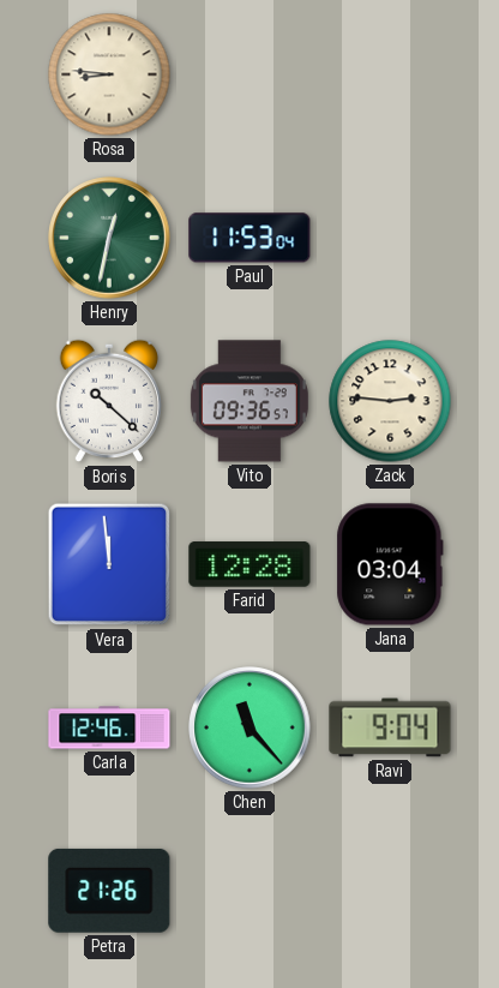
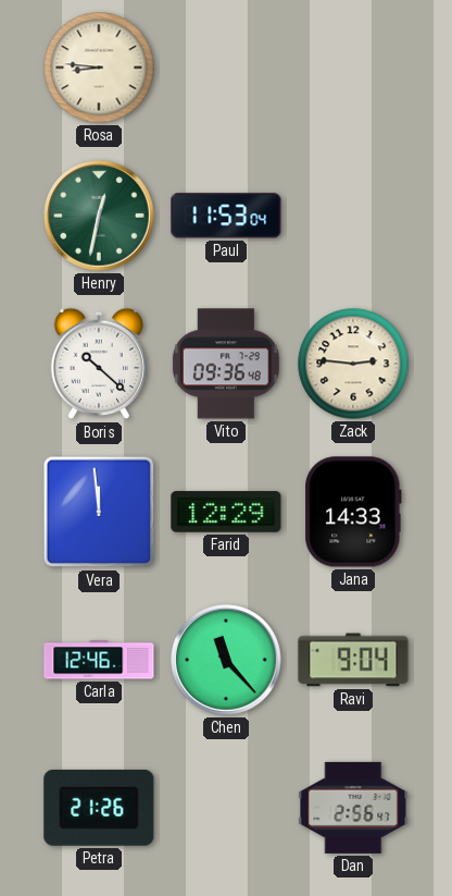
Vito: 09:36:57 -> 09:36:48 (226, 364)
Farid: 12:28 -> 12:29 (226, 512)
Jana: 03:04 -> 14:33 (353, 512)
Dan: none -> 2:56 (353, 808)
